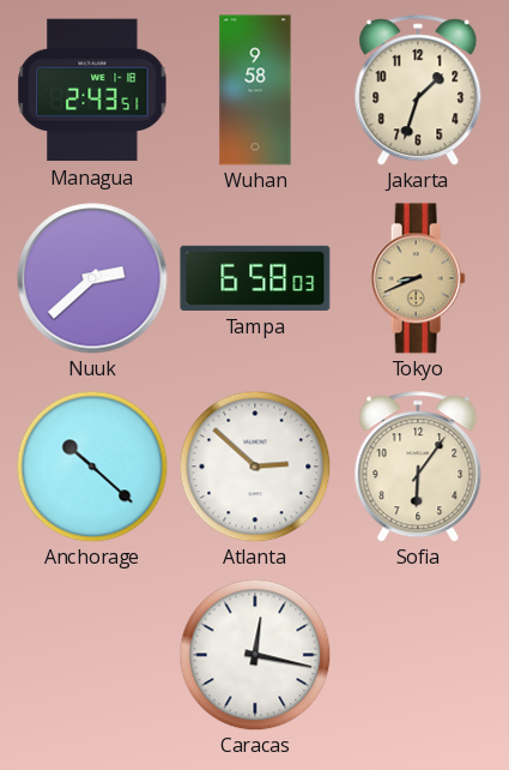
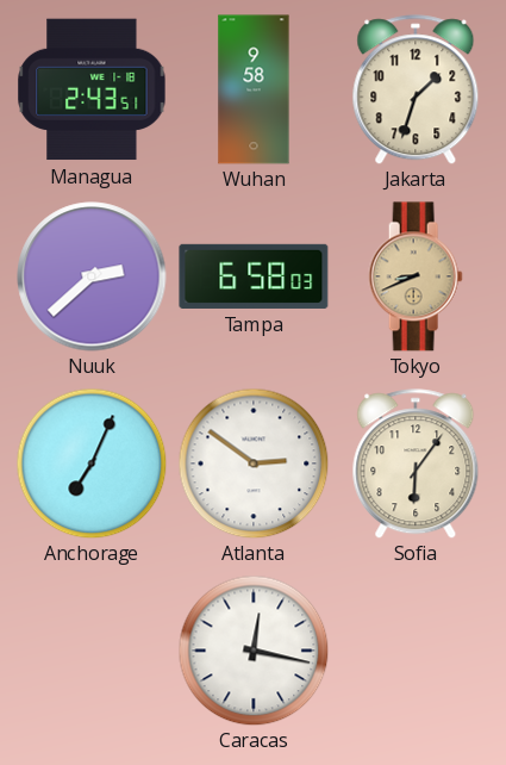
Anchorage: 10:22 -> 7:04 (92, 464)
Atlanta: 2:52 -> 2:51 (254, 464)
